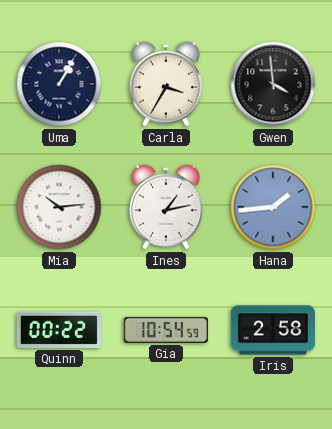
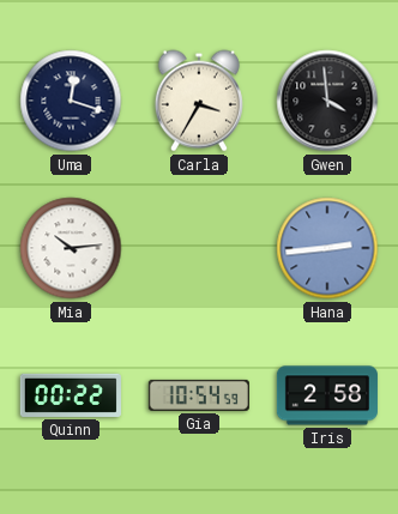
Uma: 1:05 -> 12:18 (71, 101)
Ines: 1:13 -> none (166, 207)
Hana: 1:44 -> 2:44 (327, 248)
